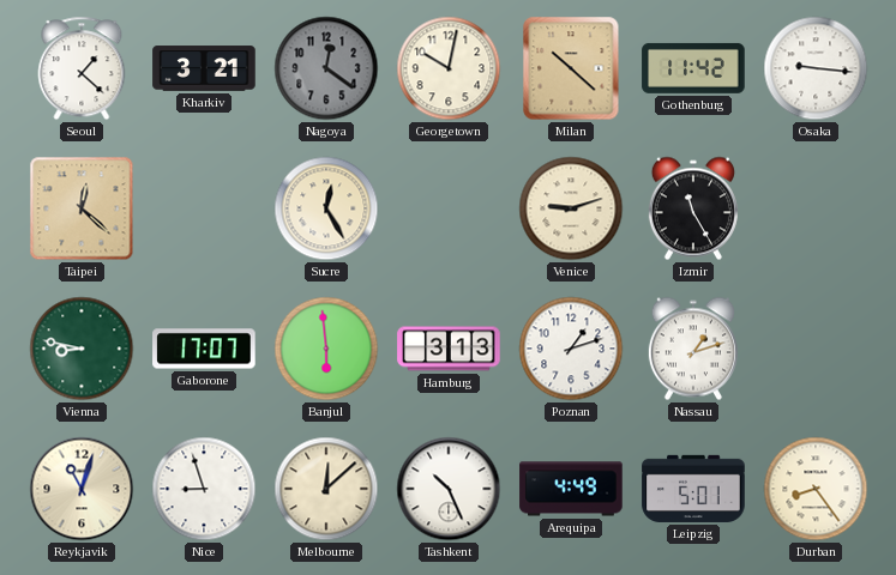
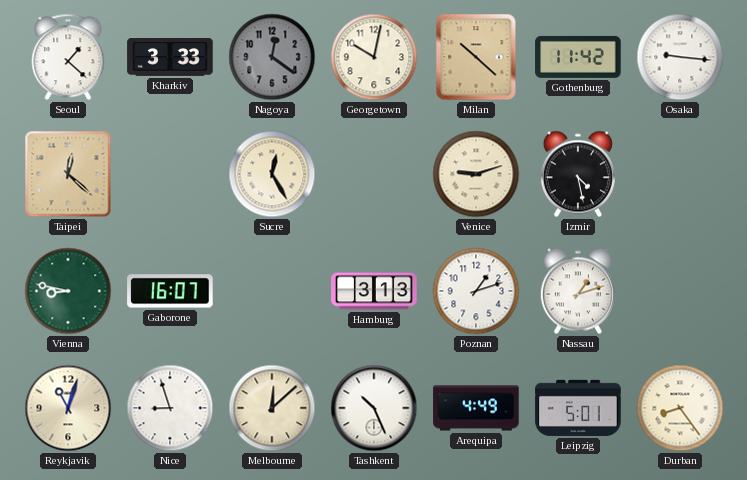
Kharkiv: 3:21 -> 3:33 (170, 57)
Izmir: 11:25 -> 4:28 (578, 174)
Gaborone: 17:07 -> 16:07 (170, 291)
Banjul: 5:59 -> none (326, 349)
